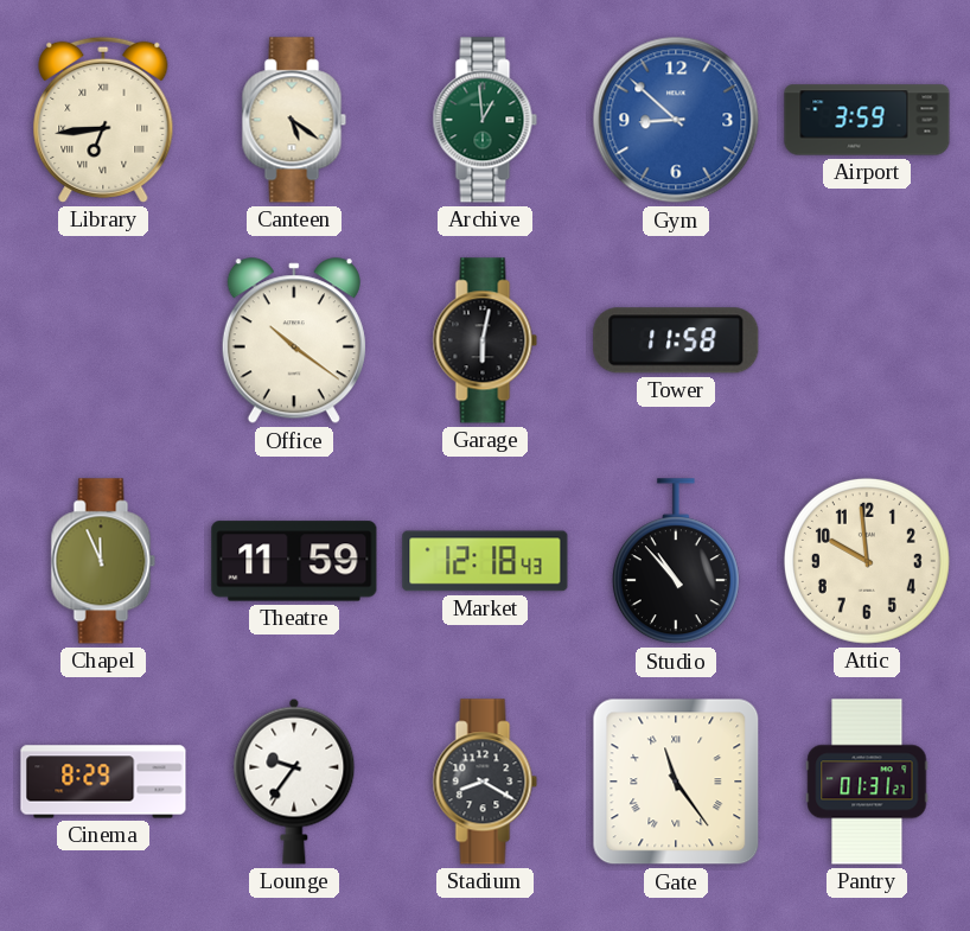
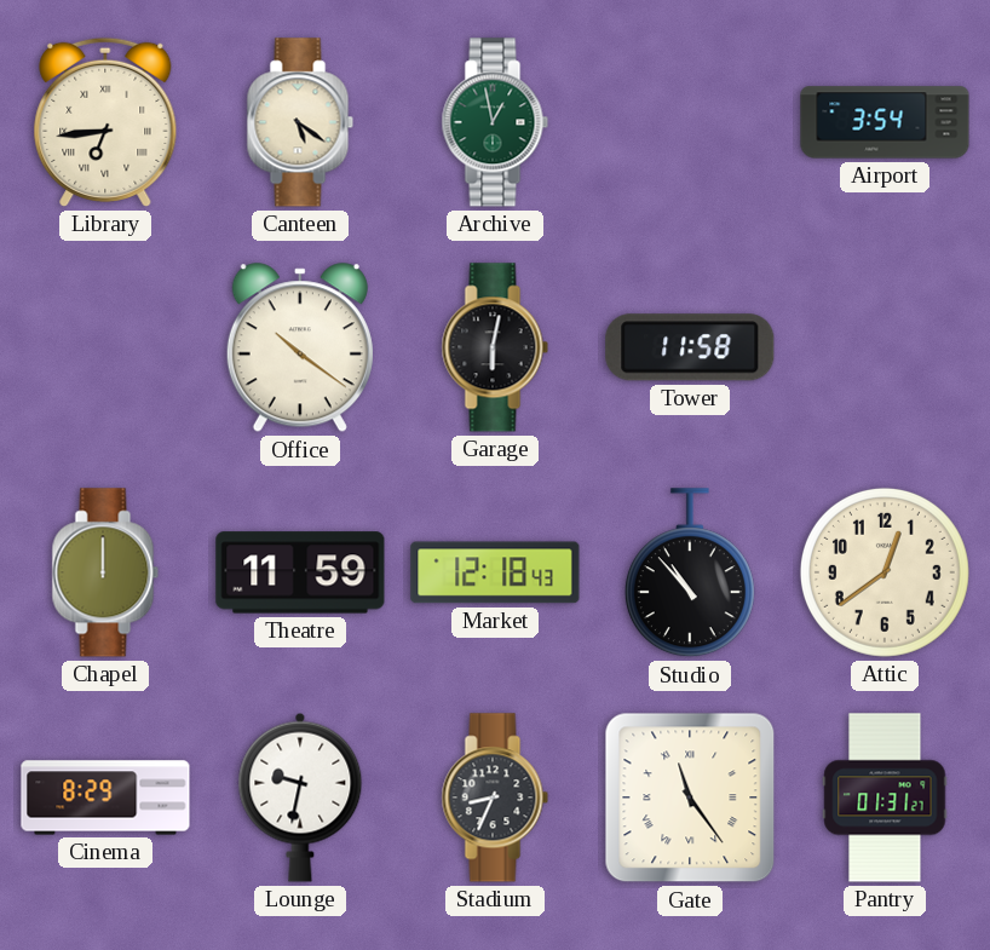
Archive: 12:59 -> 12:58 (495, 122)
Gym: 8:52 -> none (676, 120)
Airport: 3:59 -> 3:54 (885, 122)
Chapel: 11:56 -> 12:00 (105, 572)
Attic: 9:59 -> 12:39 (885, 572)
Lounge: 9:36 -> 9:32 (300, 798)
Stadium: 8:20 -> 8:34 (495, 798)
